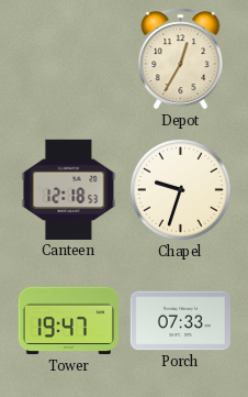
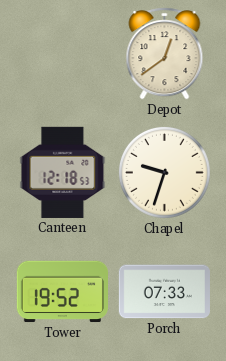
Depot: 12:35 -> 12:39 (165, 54)
Tower: 19:47 -> 19:52 (62, 292)
